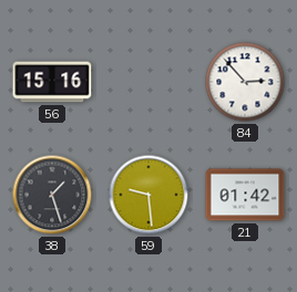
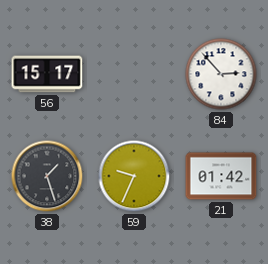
56: 15:16 -> 15:17 (47, 74)
59: 9:29 -> 9:34 (134, 176)
